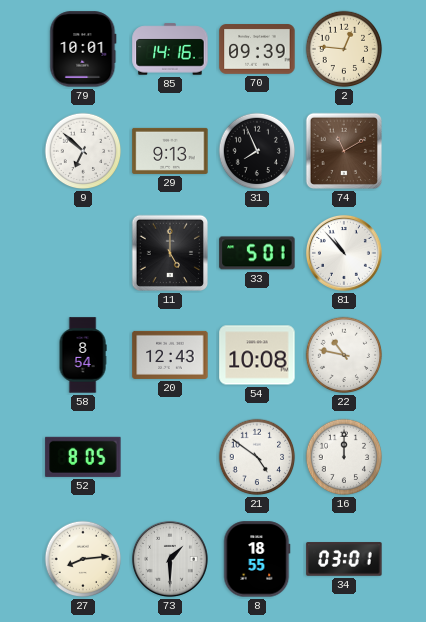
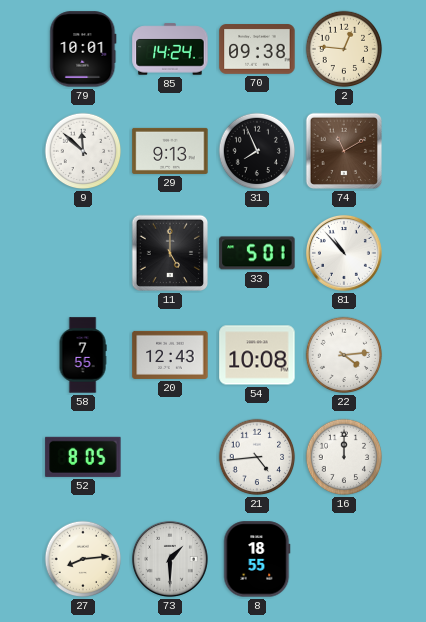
85: 14:16 -> 14:24 (170, 49)
70: 09:39 -> 09:38 (257, 49)
9: 6:52 -> 11:52 (83, 151)
58: 8:54 -> 7:55 (83, 355)
22: 10:47 -> 4:14 (344, 355)
21: 4:51 -> 4:44 (257, 457)
34: 03:01 -> none (344, 559)
